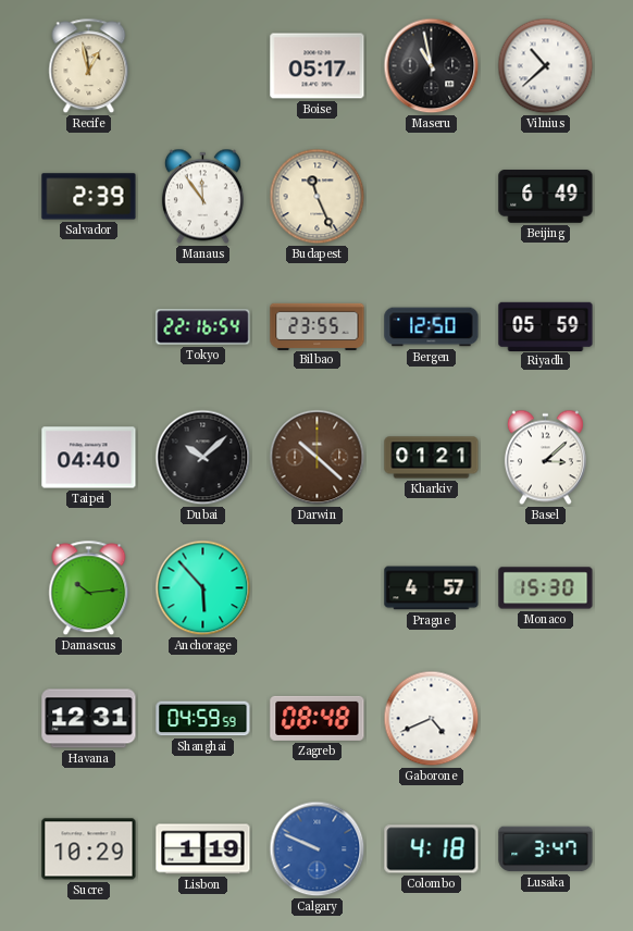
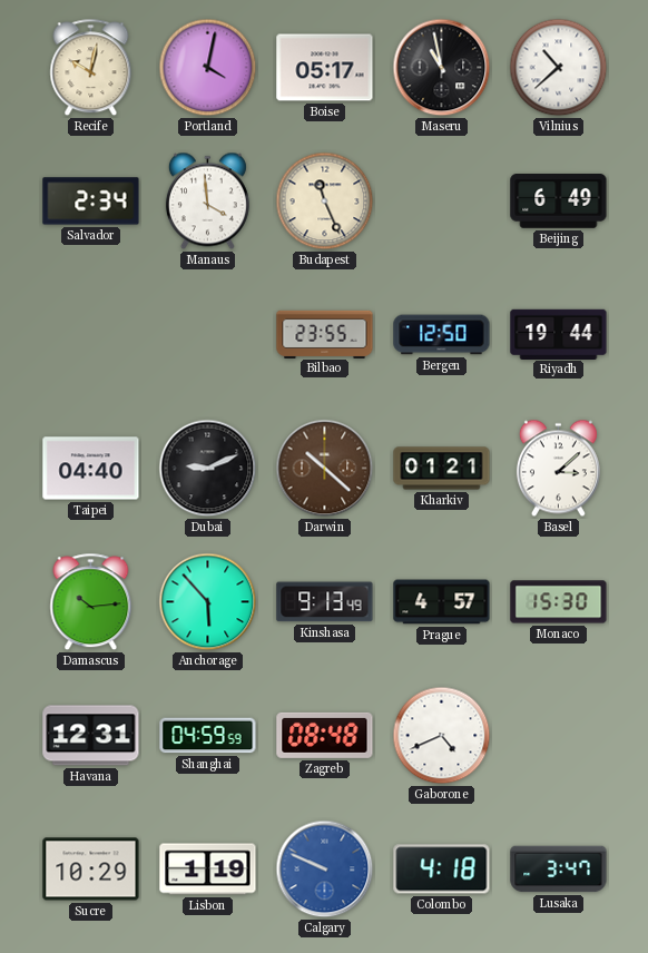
Recife: 12:58 -> 10:02 (91, 68)
Portland: none -> 4:02 (208, 68)
Salvador: 2:39 -> 2:34 (91, 202)
Manaus: 11:54 -> 3:59 (207, 202)
Tokyo: 22:16 -> none (203, 327)
Riyadh: 05:59 -> 19:44 (559, 334)
Dubai: 10:08 -> 9:11 (208, 469)
Kinshasa: none -> 9:13 (325, 602)
